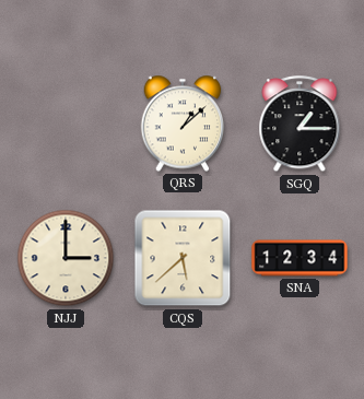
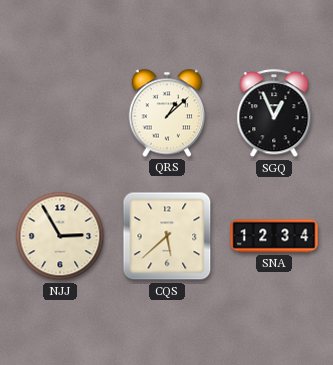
SGQ: 1:15 -> 12:56 (274, 114)
NJJ: 3:00 -> 2:55 (60, 236)
